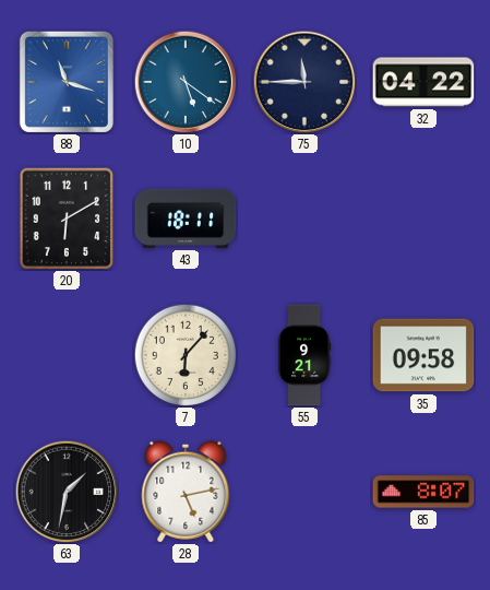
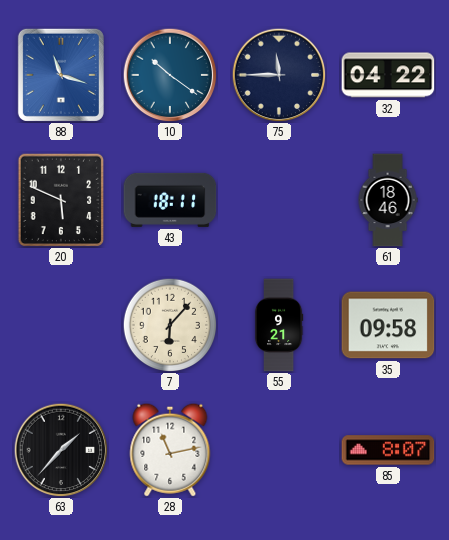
10: 5:21 -> 10:21 (170, 75)
20: 6:10 -> 5:49 (61, 200)
61: none -> 18:46 (388, 200)
63: 1:32 -> 1:37 (61, 450)
28: 5:13 -> 11:13 (170, 450)
